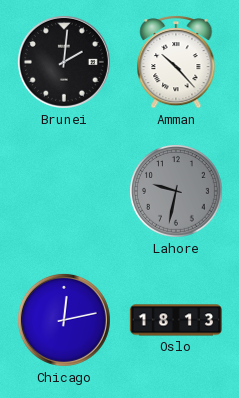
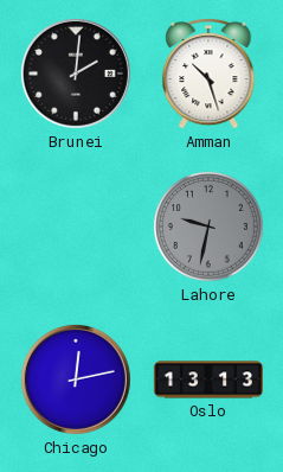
Amman: 10:23 -> 10:27 (208, 74)
Oslo: 18:13 -> 13:13 (208, 379)
